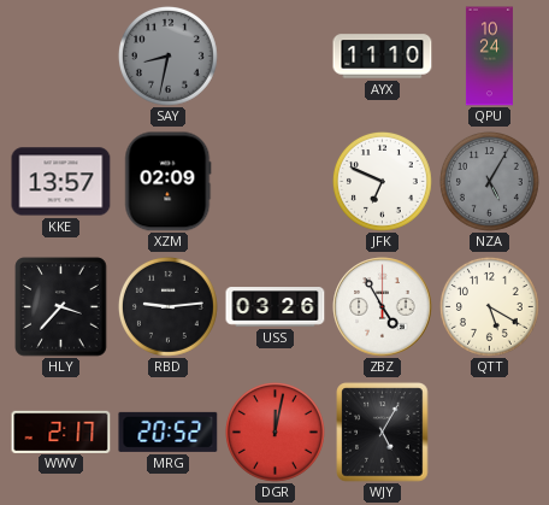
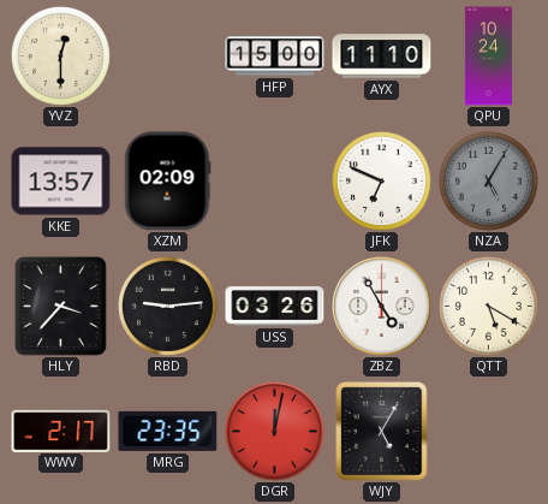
YVZ: none -> 12:30 (60, 55)
SAY: 8:32 -> none (167, 55)
HFP: none -> 15:00 (275, 57)
MRG: 20:52 -> 23:35 (168, 431)
